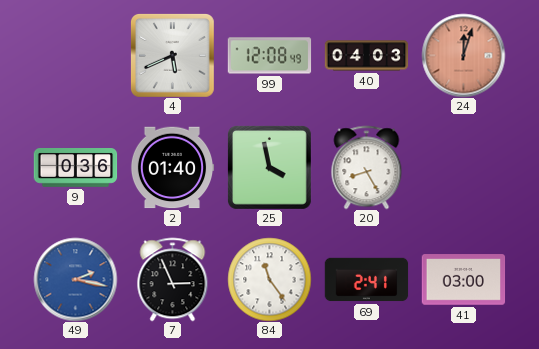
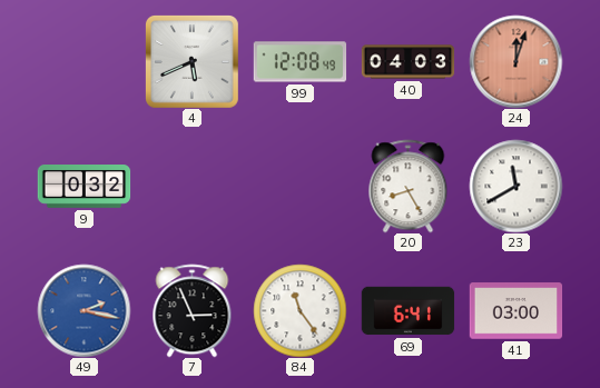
9: 0:36 -> 0:32 (83, 187)
2: 01:40 -> none (172, 168)
25: 3:58 -> none (269, 167)
23: none -> 11:40 (515, 186)
69: 2:41 -> 6:41 (407, 311)
